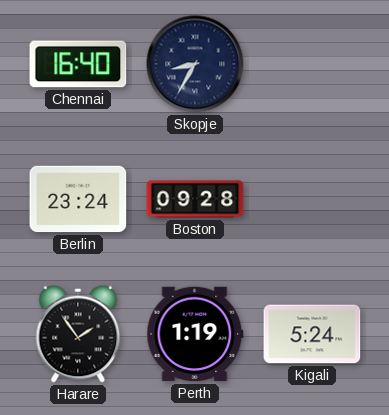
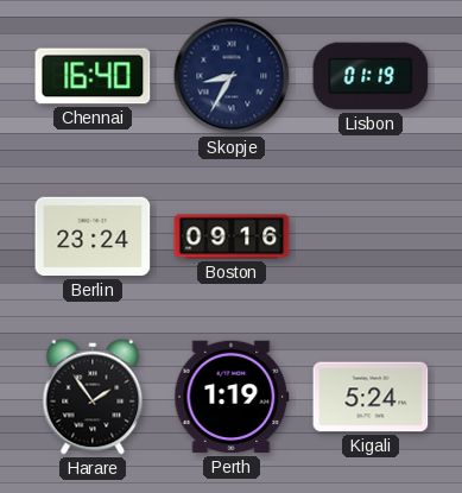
Lisbon: none -> 01:19 (371, 76)
Boston: 09:28 -> 09:16 (232, 236)
